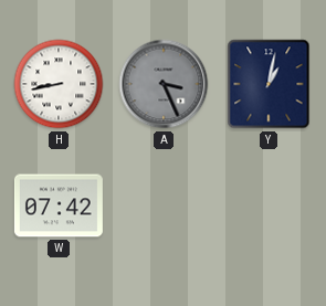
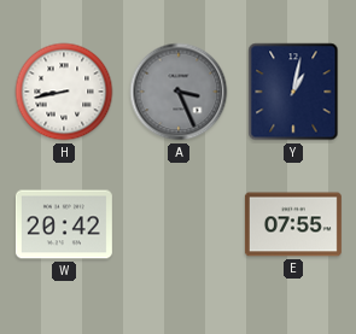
W: 07:42 -> 20:42 (64, 224)
E: none -> 07:55 (293, 224)
